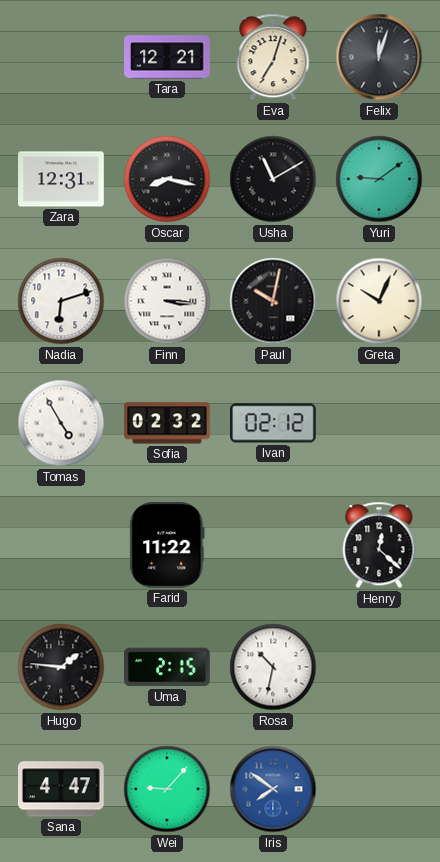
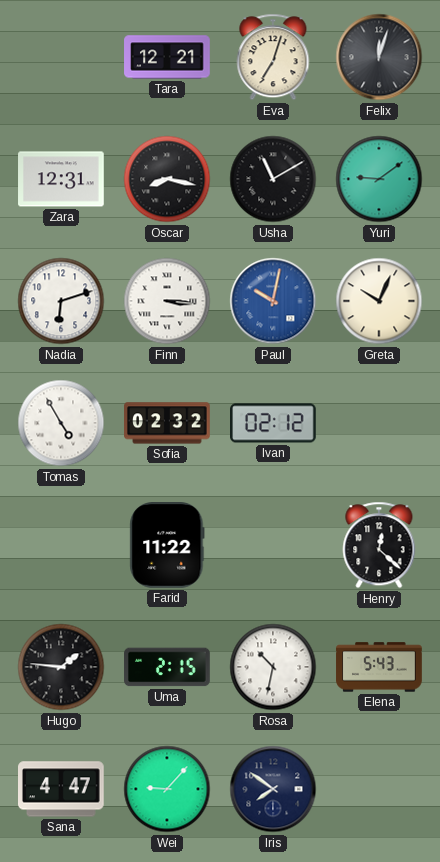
Paul dial: black -> blue (273, 301)
Elena: none -> 5:43 (379, 667)
Iris dial: blue -> navy (273, 789)
